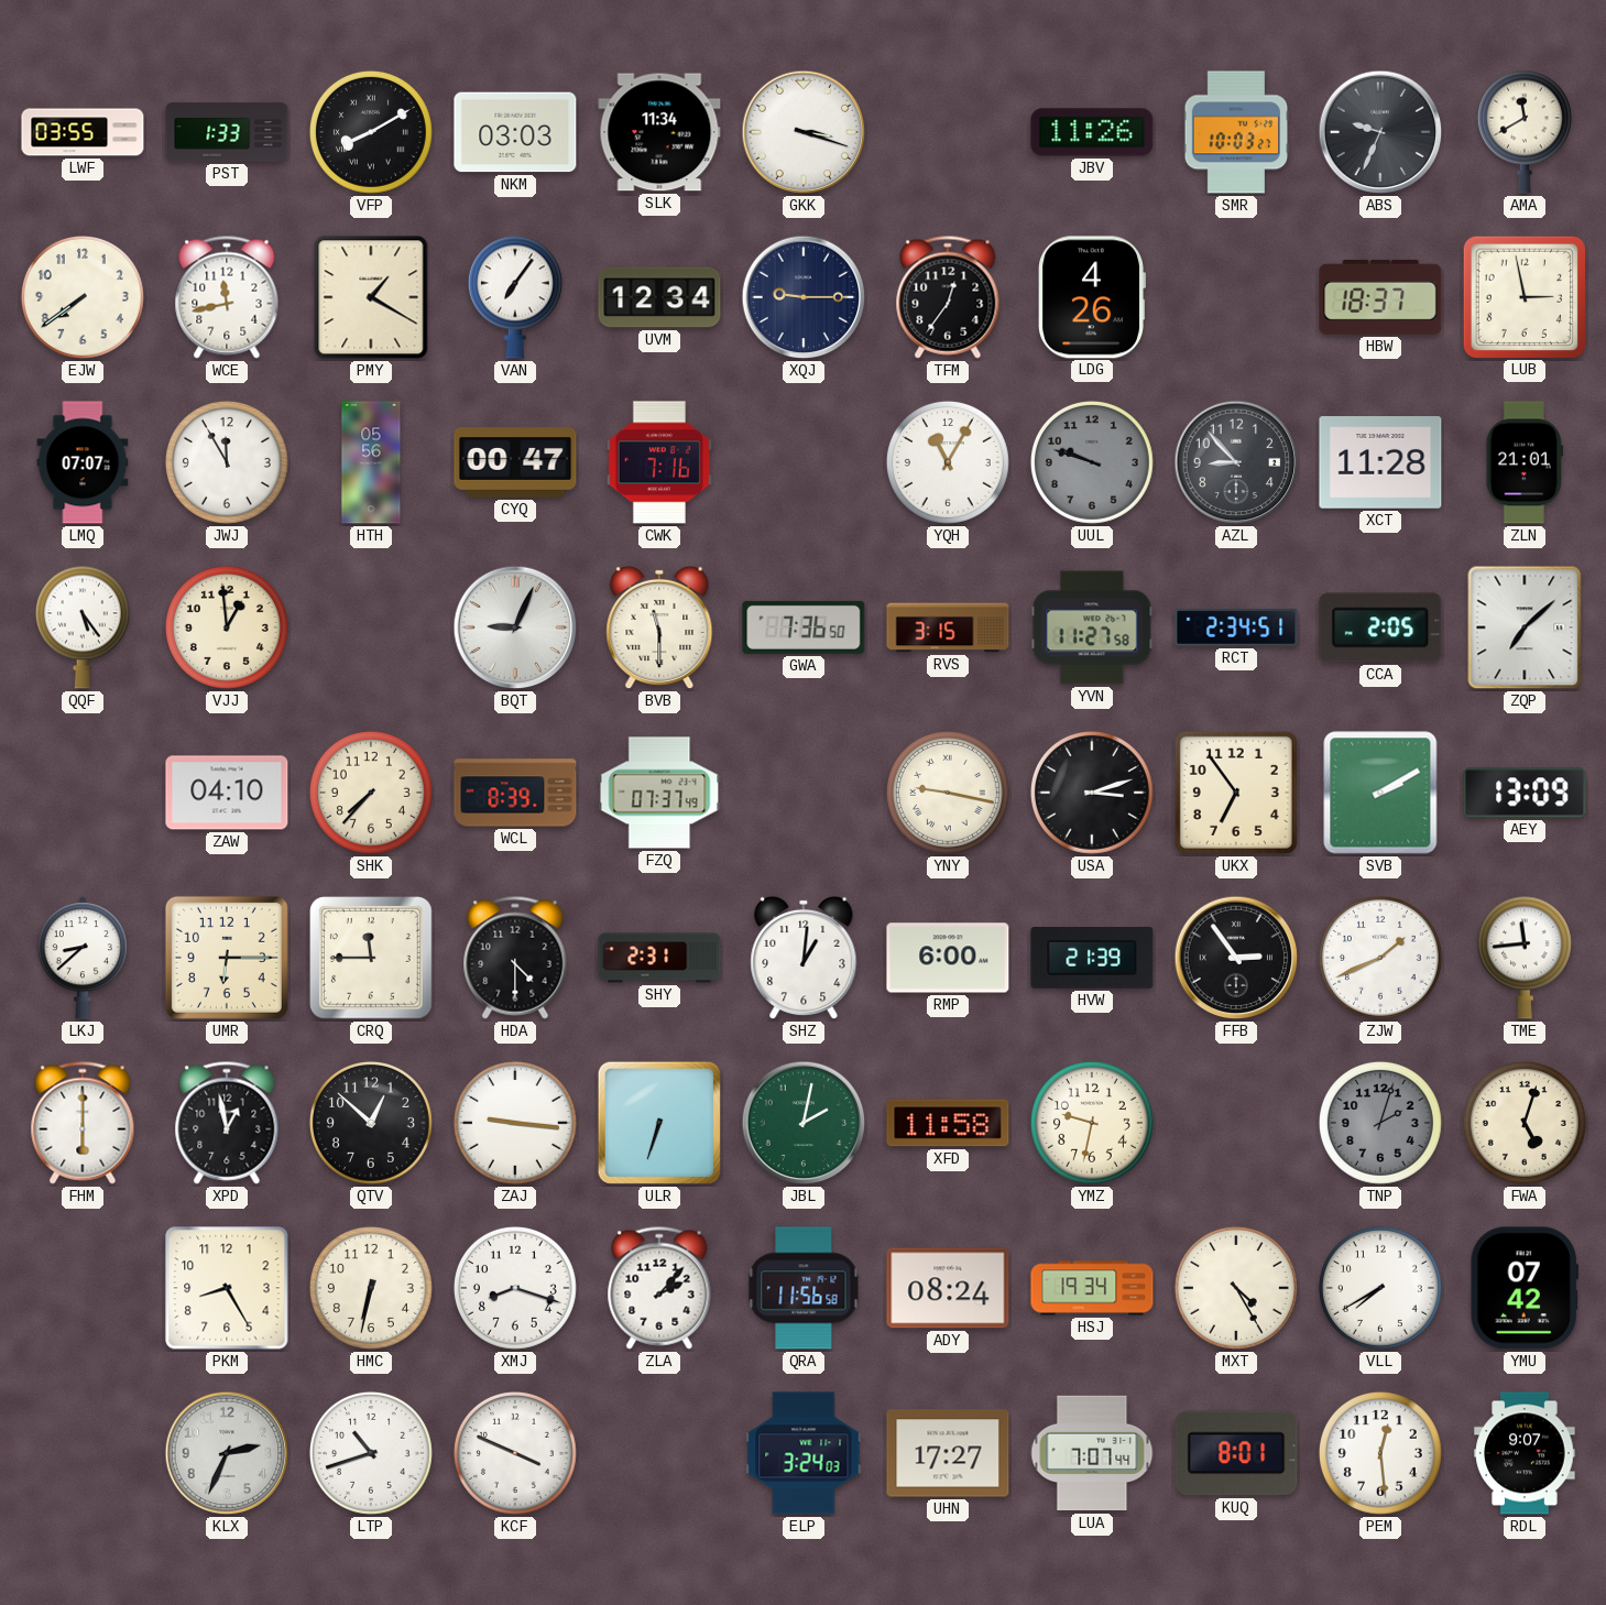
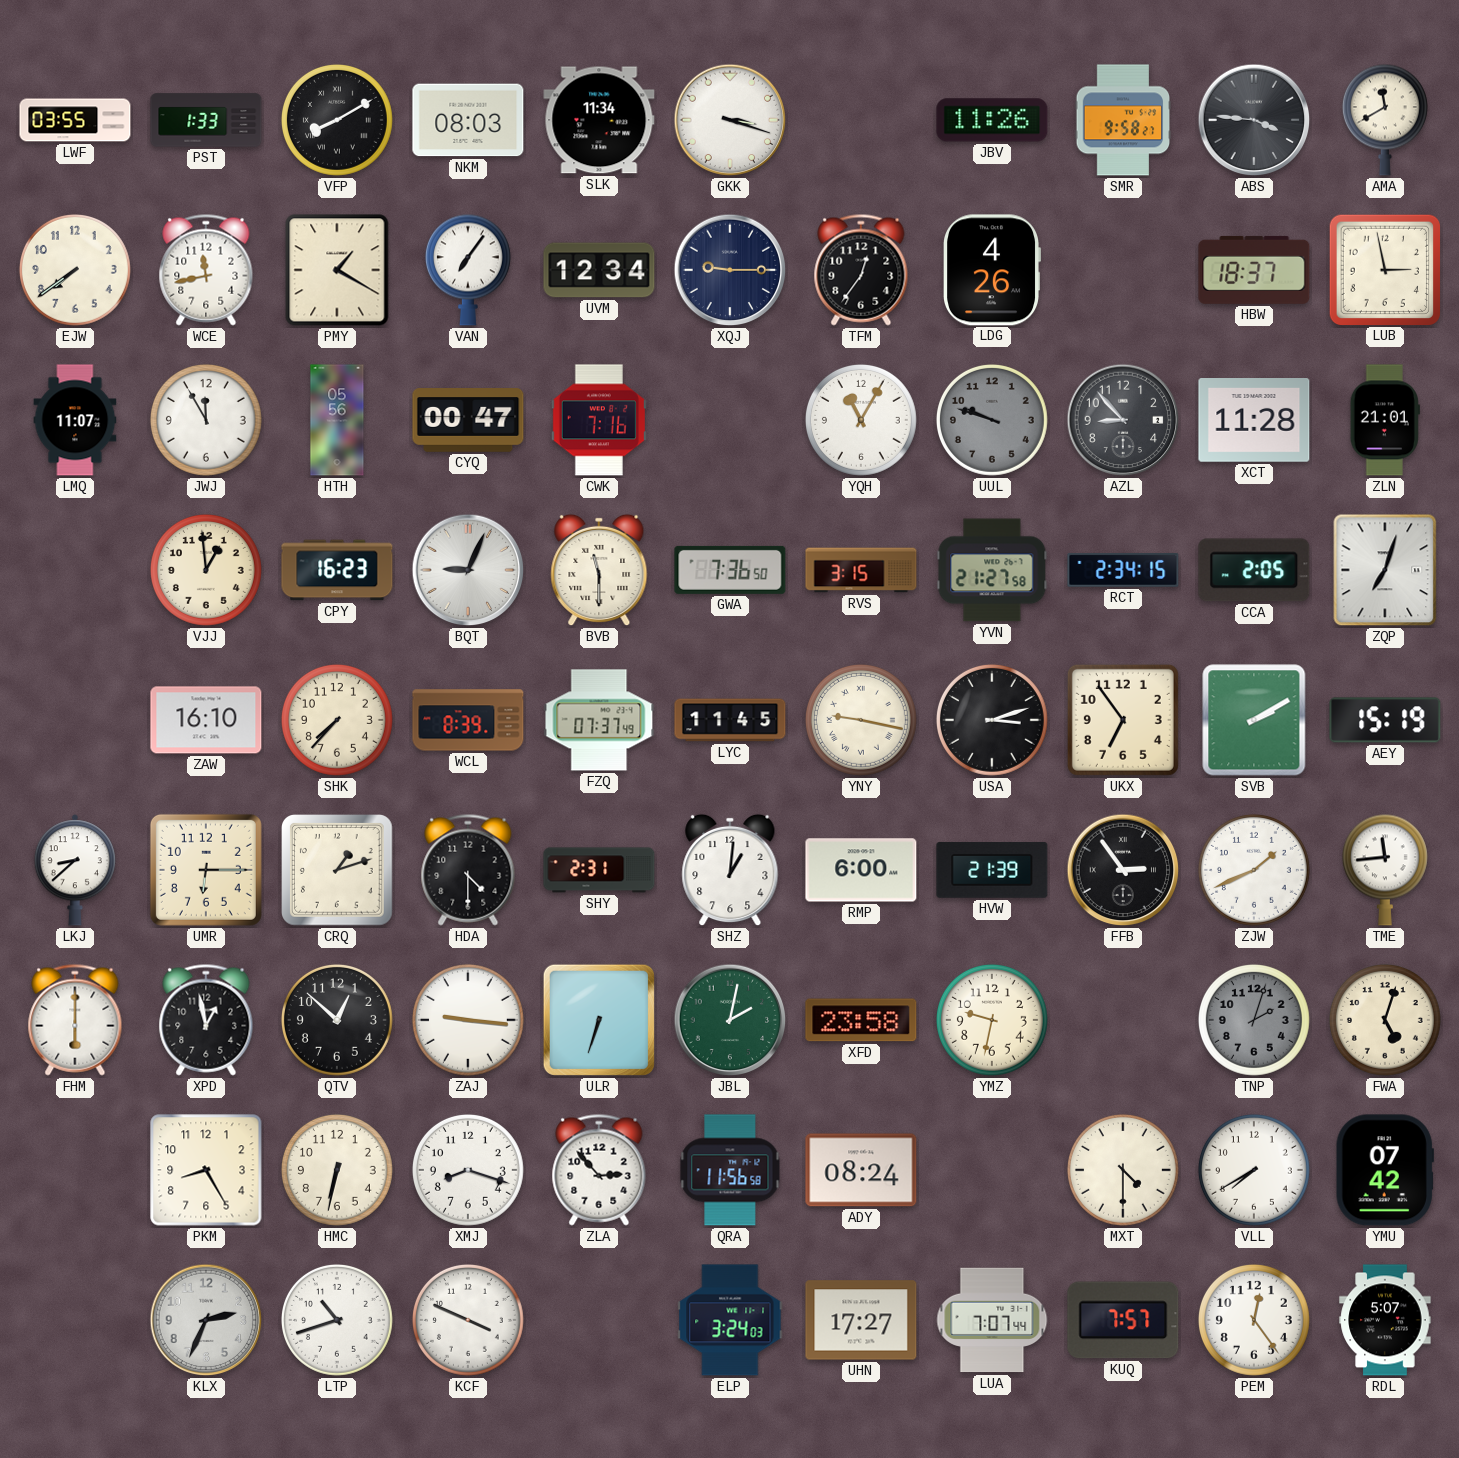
NKM: 03:03 -> 08:03 (468, 120)
SMR: 10:03 -> 9:58 (1123, 120)
ABS: 9:34 -> 3:46 (1254, 120)
LMQ: 07:07 -> 11:07 (75, 420)
QQF: 5:24 -> none (83, 627)
CPY: none -> 16:23 (337, 570)
YVN: 11:27 -> 21:27 (992, 570)
RCT: 2:34:51 -> 2:34:15 (1123, 571)
ZQP: 7:08 -> 7:03 (1385, 570)
ZAW: 04:10 -> 16:10 (206, 720)
LYC: none -> 11:45 (730, 720)
AEY: 13:09 -> 15:19 (1385, 720)
CRQ: 11:45 -> 1:12 (338, 871)
XFD: 11:58 -> 23:58 (861, 1020)
ZLA: 2:07 -> 2:53 (599, 1170)
HSJ: 19:34 -> none (1092, 1288)
MXT: 4:25 -> 4:30 (1123, 1170)
KUQ: 8:01 -> 7:57 (1123, 1320)
PEM: 12:29 -> 12:24 (1254, 1320)
RDL: 9:07 -> 5:07 (1385, 1320)
